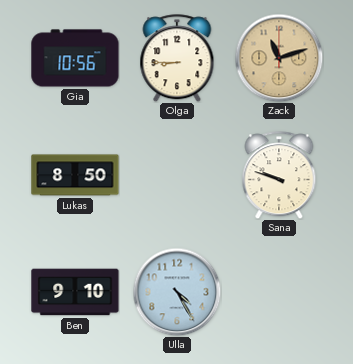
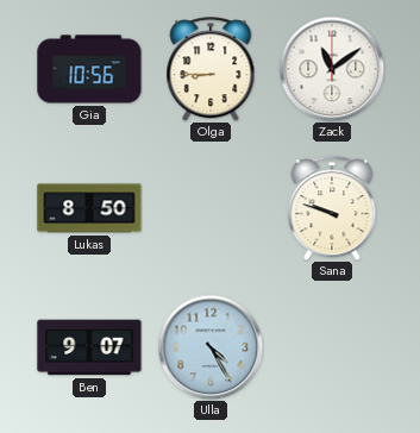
Zack: 11:12 -> 11:09 (332, 69)
Zack dial: champagne -> white (332, 69)
Ben: 9:10 -> 9:07 (89, 347)
